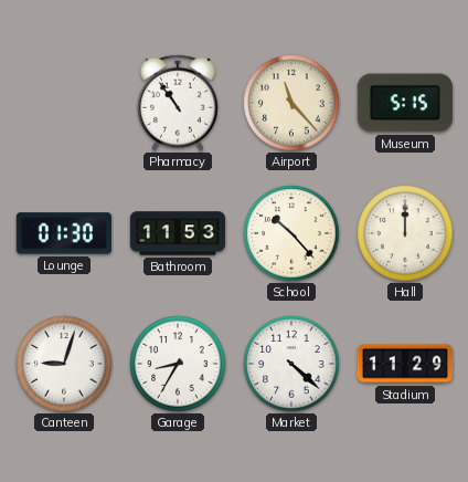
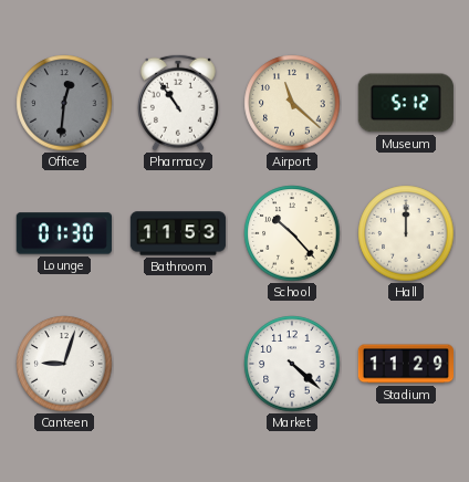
Office: none -> 12:31 (64, 103)
Airport: 11:23 -> 11:22 (292, 103)
Museum: 5:15 -> 5:12 (406, 103)
Garage: 8:35 -> none (178, 364)
